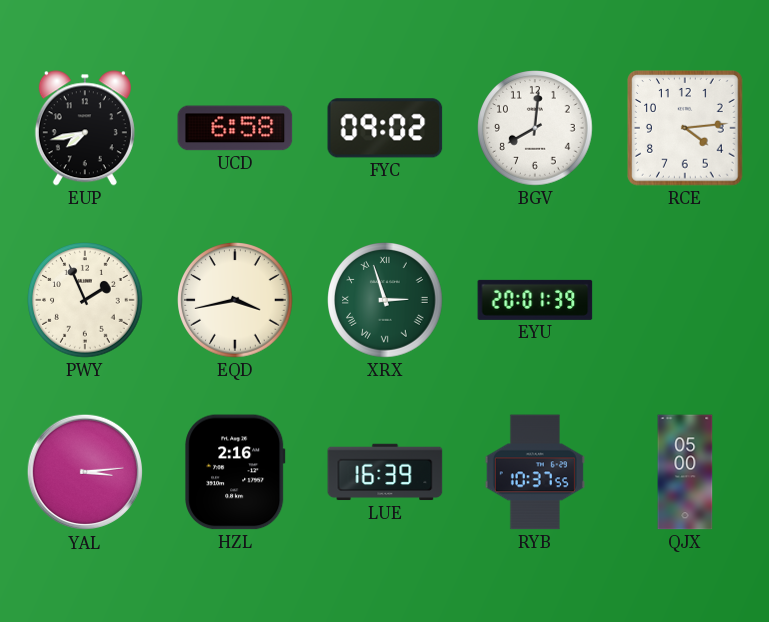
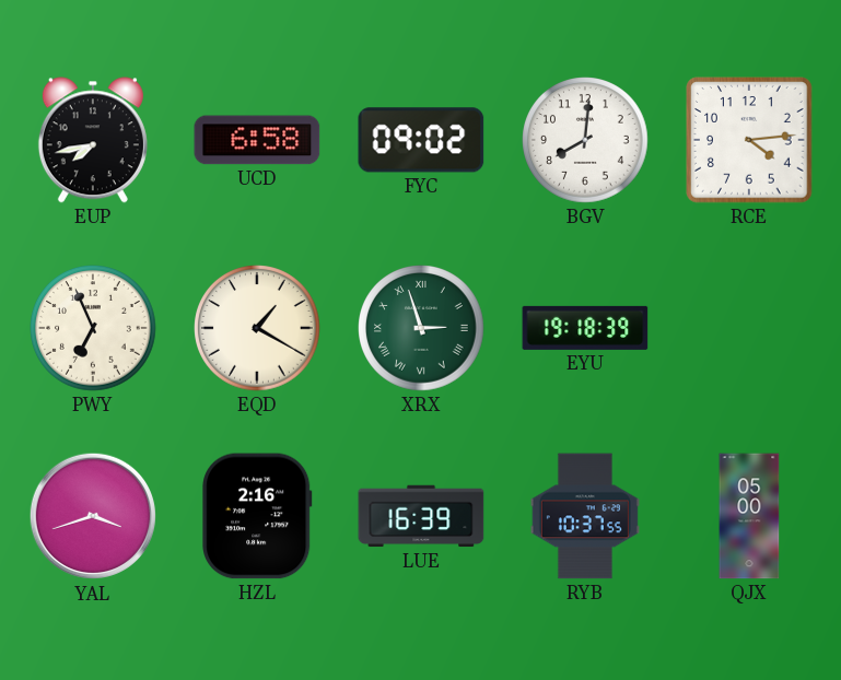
PWY: 1:56 -> 6:56 (93, 328)
EQD: 3:43 -> 1:20 (257, 328)
EYU: 20:01 -> 19:18 (585, 328)
YAL: 3:14 -> 3:42 (93, 516)
